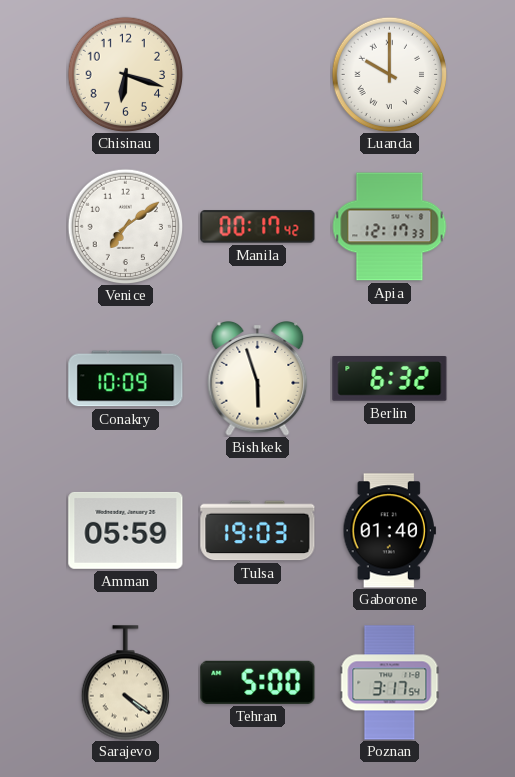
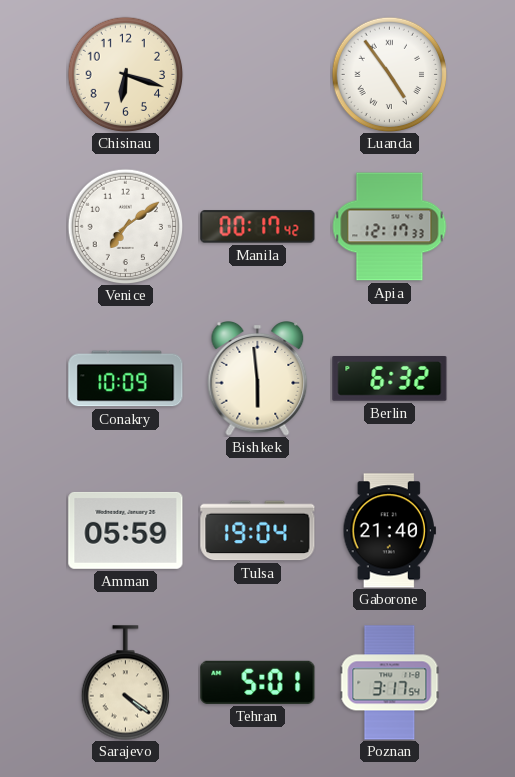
Luanda: 10:00 -> 4:54 (389, 74)
Bishkek: 5:57 -> 5:59 (258, 379)
Tulsa: 19:03 -> 19:04 (258, 531)
Gaborone: 01:40 -> 21:40 (389, 531)
Tehran: 5:00 -> 5:01 (258, 682)
